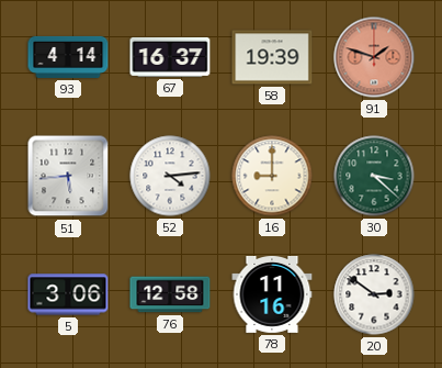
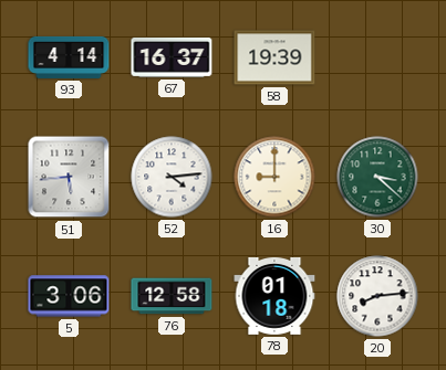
91: 1:48 -> none (374, 57)
78: 11:16 -> 01:18 (274, 296)
20: 2:51 -> 8:14 (377, 296)
